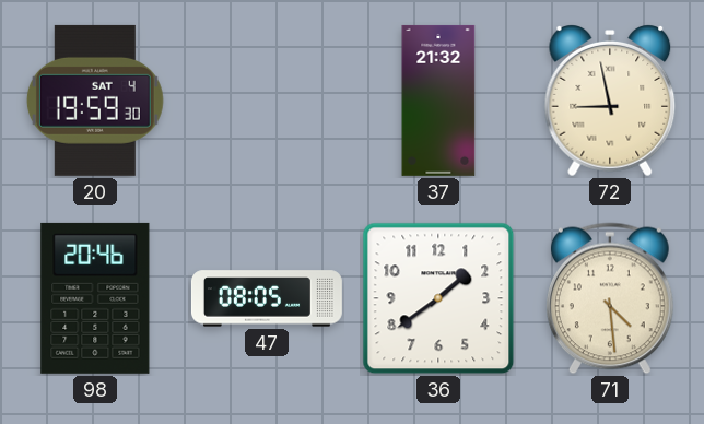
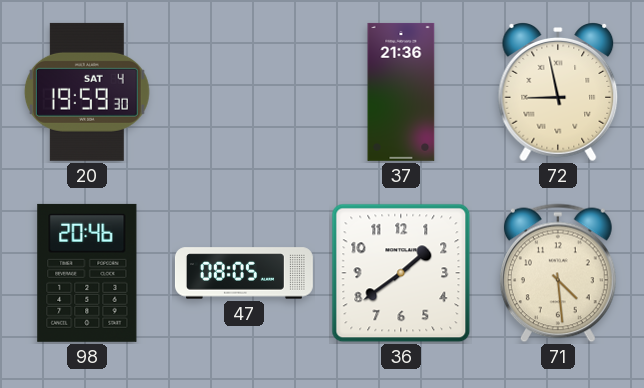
37: 21:32 -> 21:36 (401, 92)
